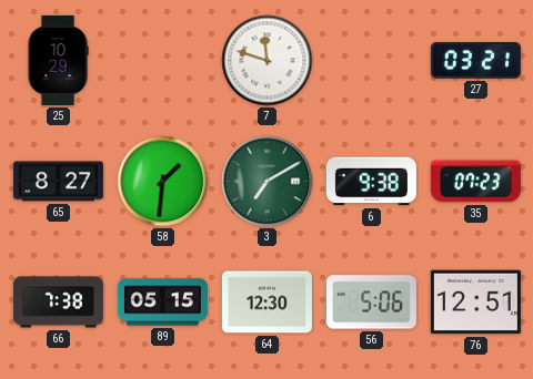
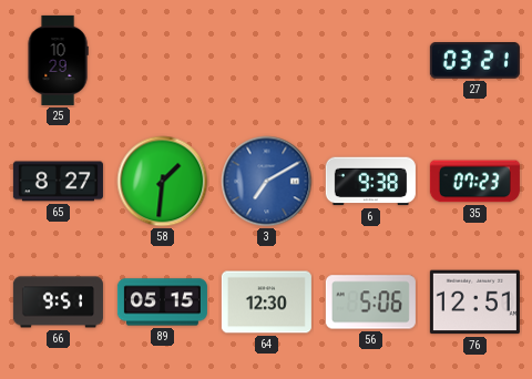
7: 11:48 -> none (268, 61)
3 dial: green -> blue (267, 182)
66: 7:38 -> 9:51 (58, 303)
